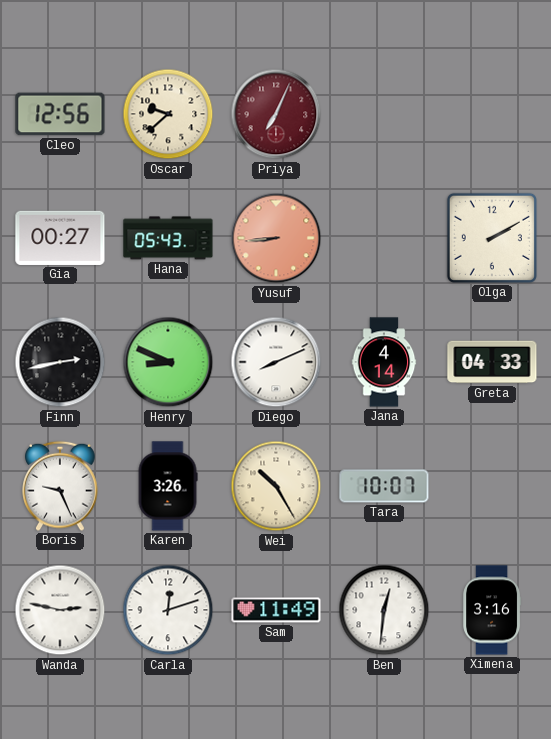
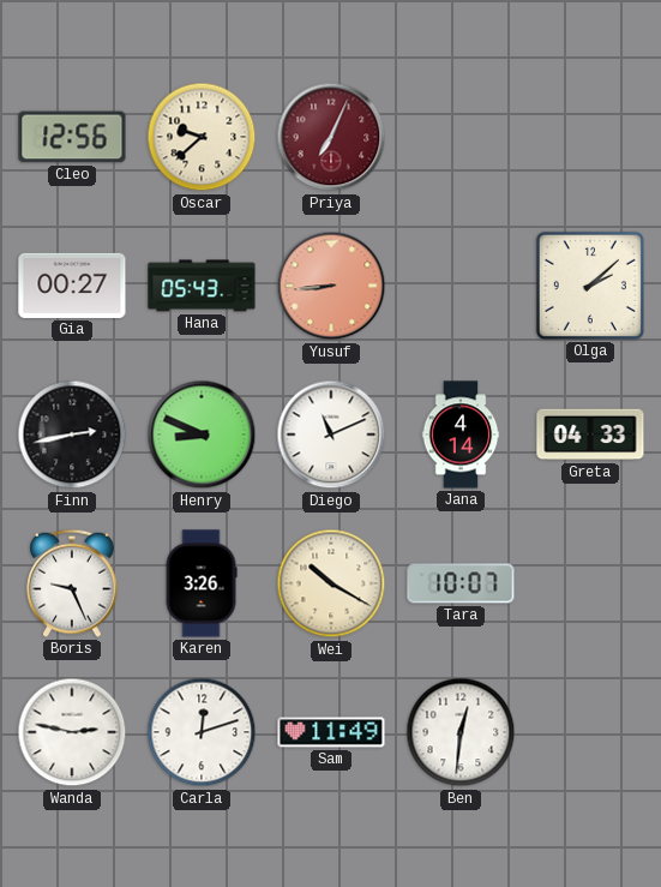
Olga: 2:10 -> 2:08 (590, 286)
Diego: 8:11 -> 11:11 (331, 434)
Wei: 10:25 -> 10:20 (331, 583)
Ximena: 3:16 -> none (492, 610)
